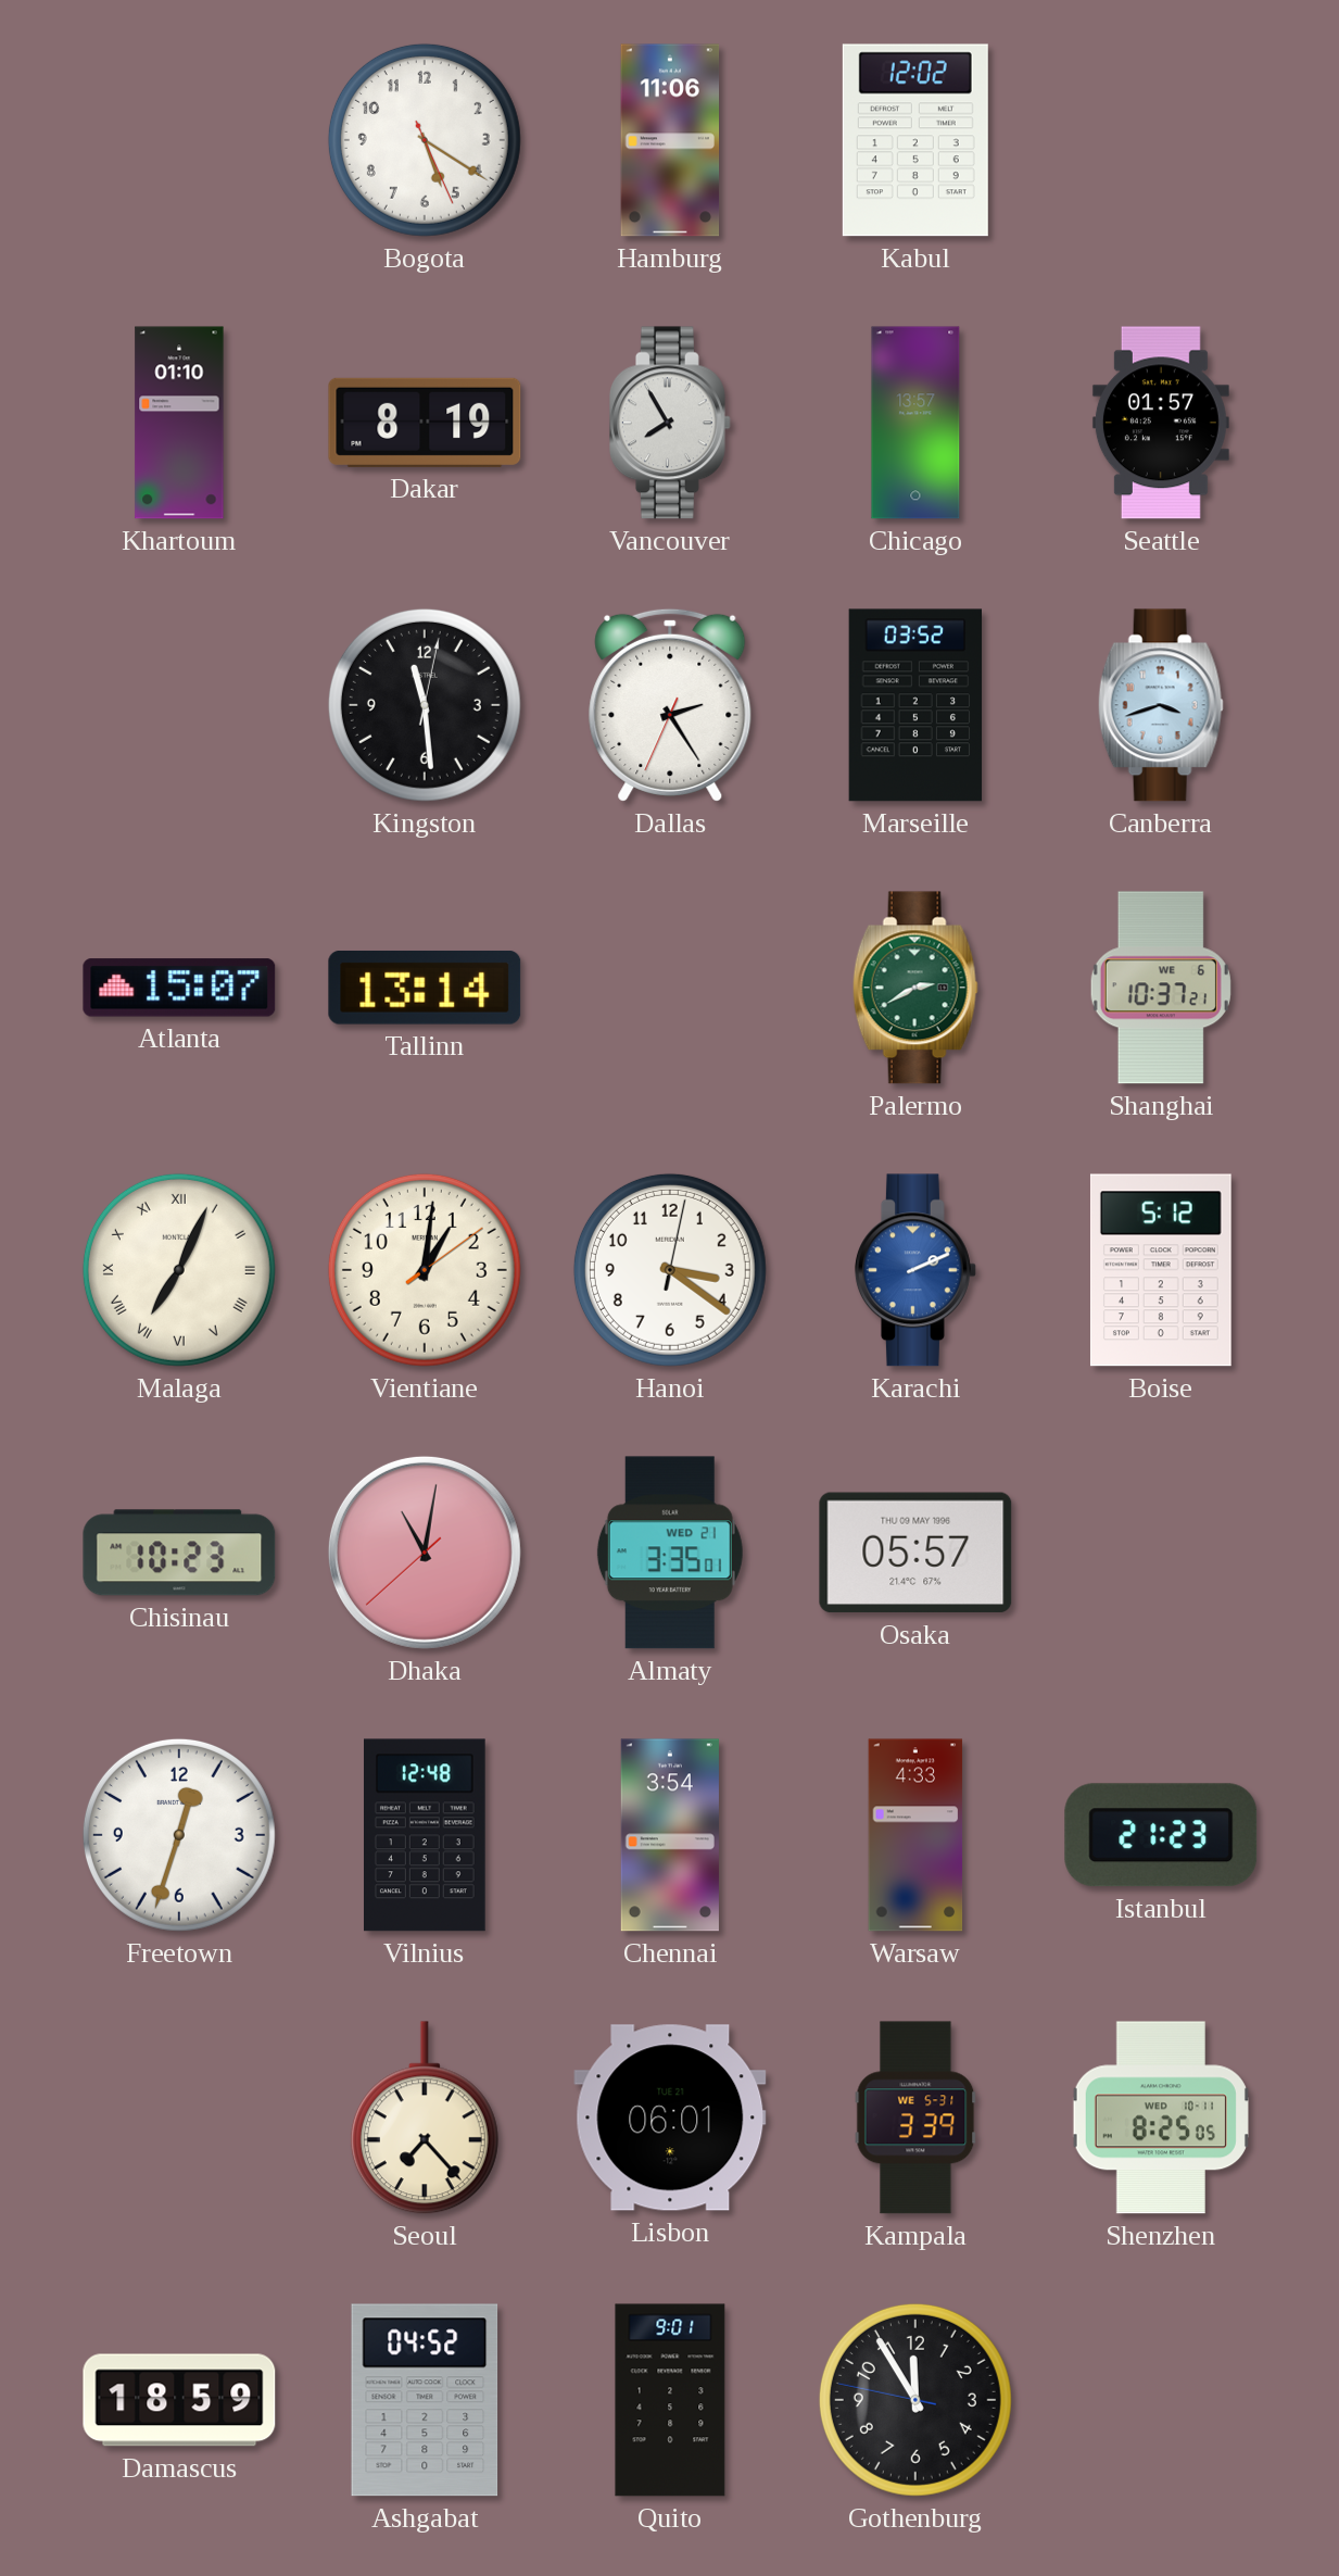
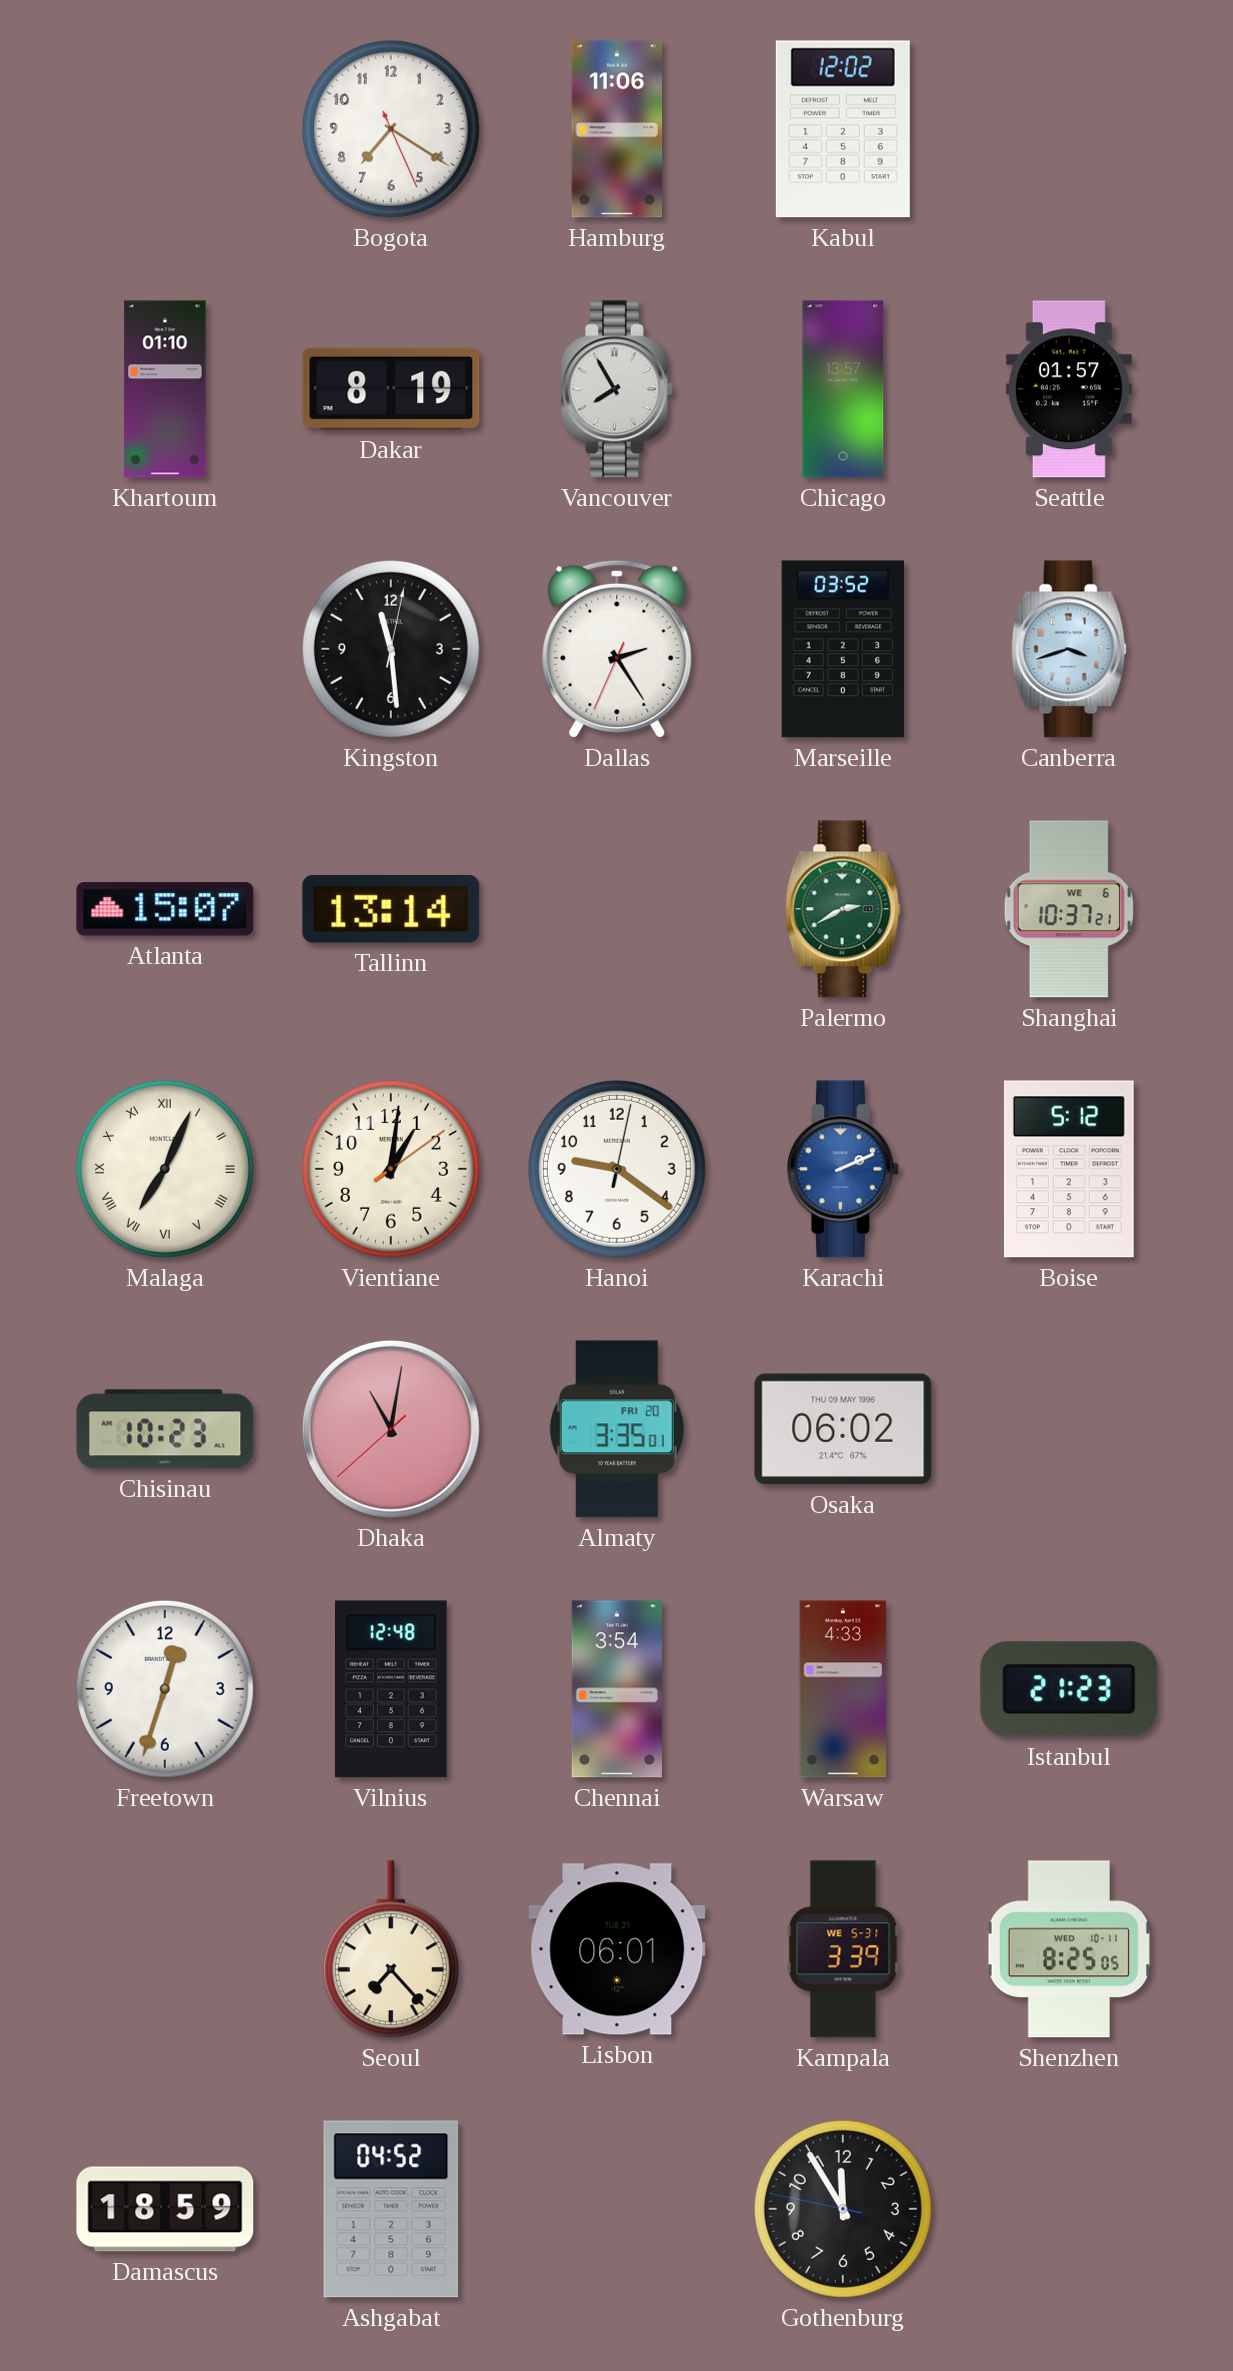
Bogota: 5:20 -> 7:20 (391, 129)
Hanoi: 3:21 -> 9:21 (617, 1169)
Almaty date: WED 21 -> FRI 20 (617, 1429)
Osaka: 05:57 -> 06:02 (843, 1429)
Quito: 9:01 -> none (670, 2400)
